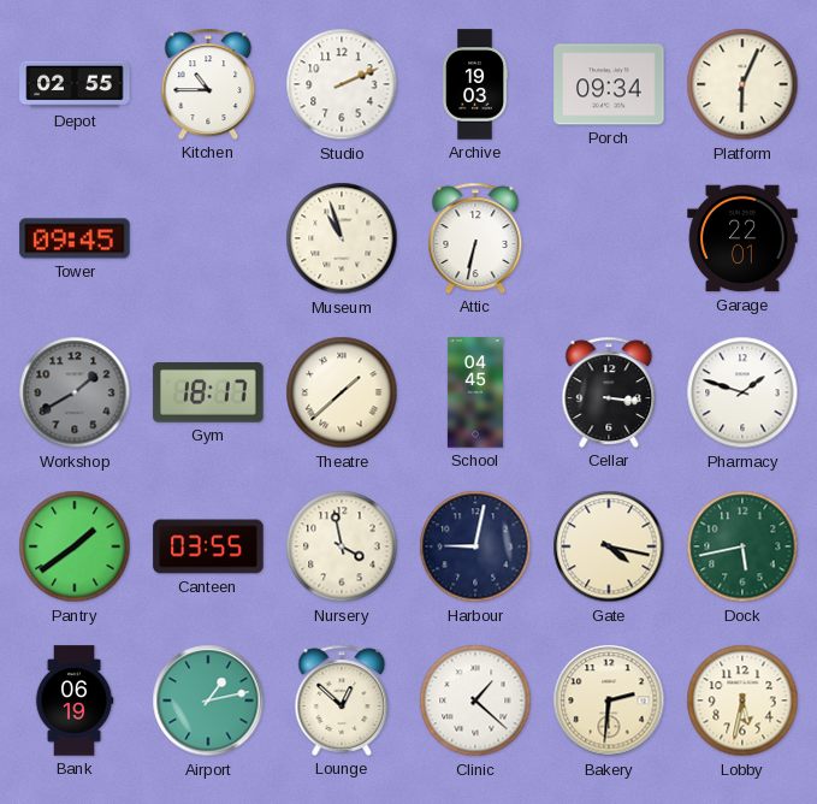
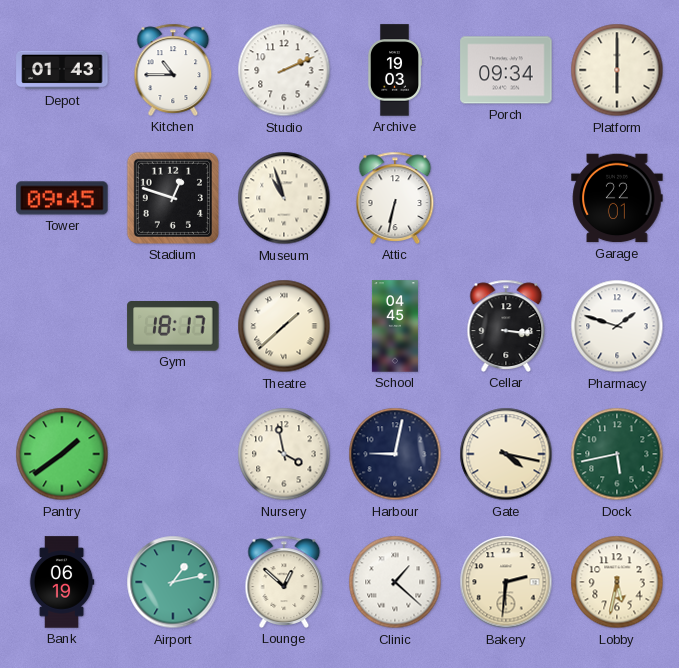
Depot: 02:55 -> 01:43 (62, 70)
Platform: 6:04 -> 6:00 (617, 70)
Stadium: none -> 12:48 (173, 198)
Workshop: 1:40 -> none (75, 392)
Canteen: 03:55 -> none (208, 546)
